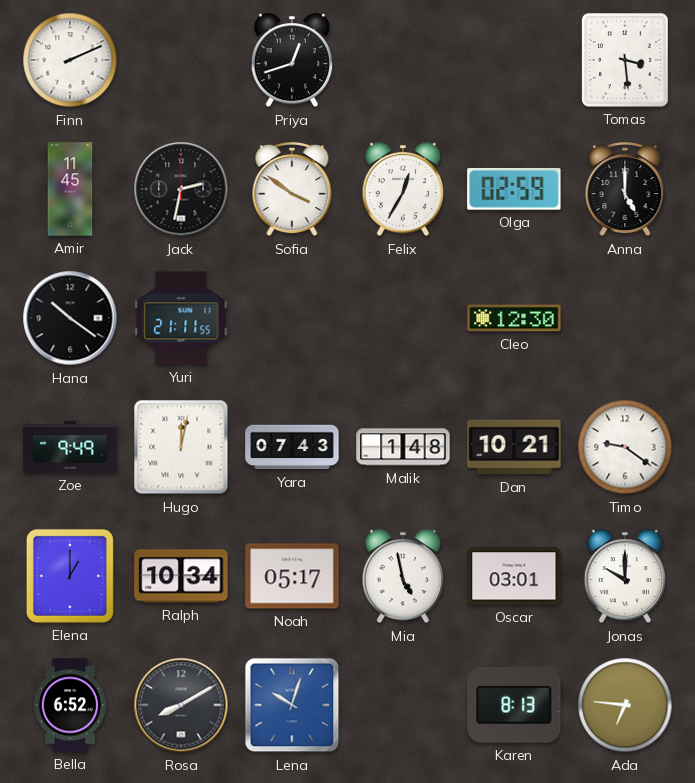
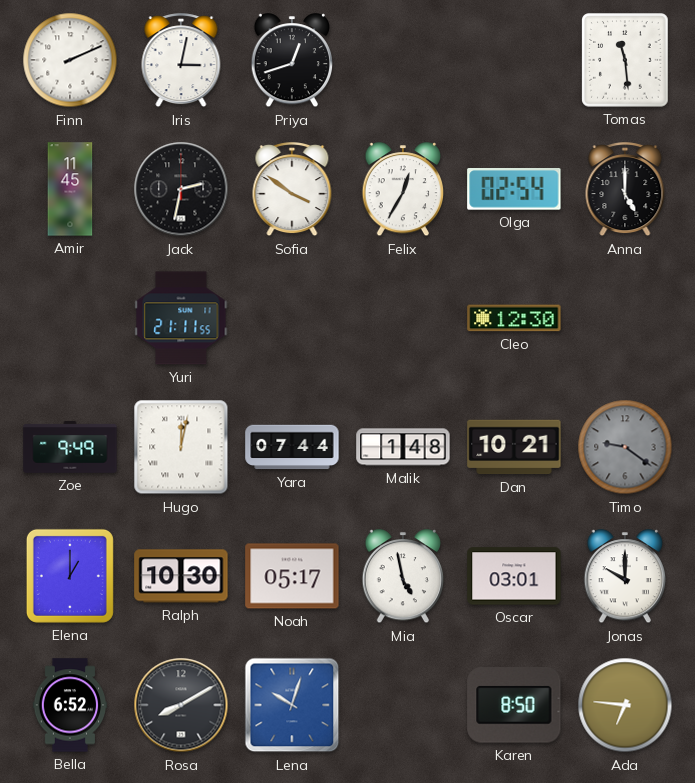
Iris: none -> 3:02 (181, 61)
Tomas: 3:29 -> 11:29 (625, 60)
Olga: 02:59 -> 02:54 (514, 189)
Hana: 10:21 -> none (70, 318)
Yara: 07:43 -> 07:44 (292, 447)
Timo dial: white -> grey (625, 447)
Ralph: 10:34 -> 10:30 (181, 576)
Karen: 8:13 -> 8:50 (514, 705)
